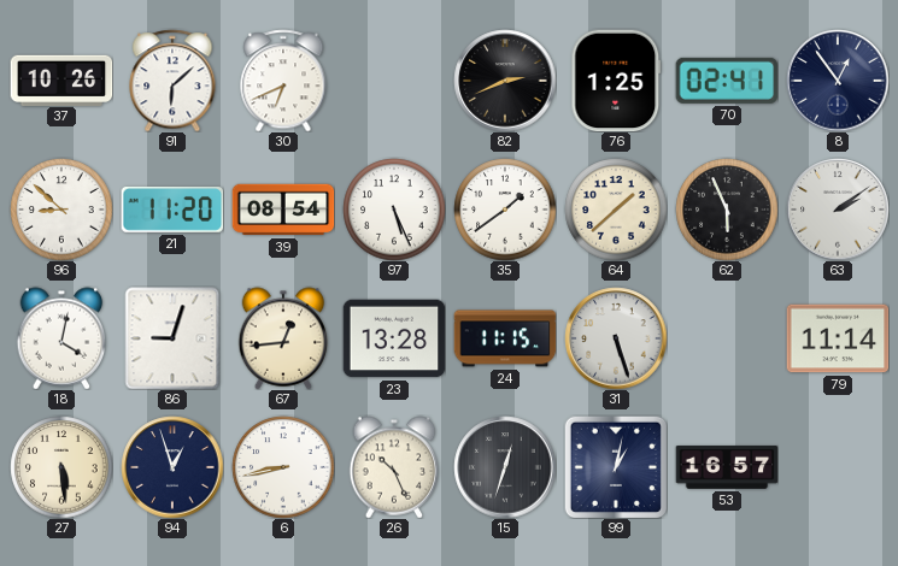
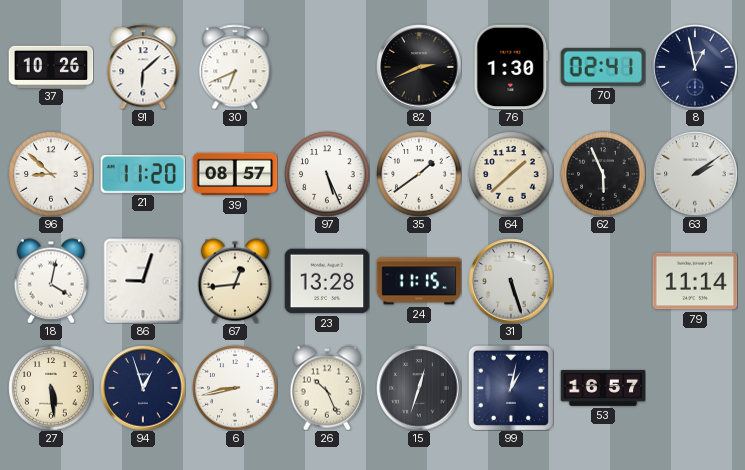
76: 1:25 -> 1:30 (511, 67)
8: 12:54 -> 12:58 (695, 67)
39: 08:54 -> 08:57 (235, 174)
